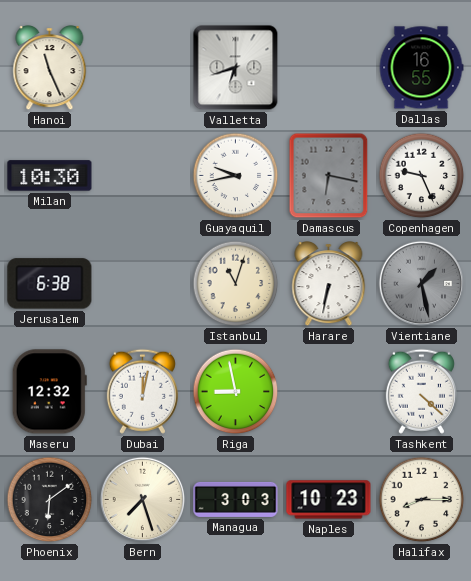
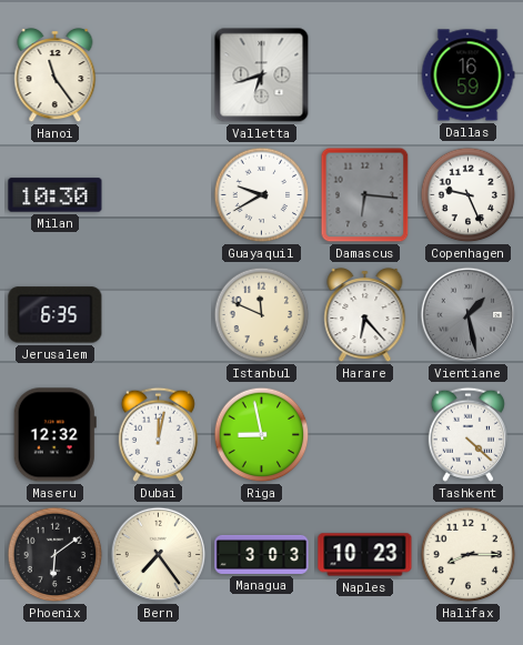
Hanoi: 11:26 -> 11:24 (56, 77)
Dallas: 16:55 -> 16:59 (467, 75)
Guayaquil: 9:43 -> 9:40 (262, 195)
Damascus: 6:17 -> 6:16 (365, 195)
Jerusalem: 6:38 -> 6:35 (56, 315)
Istanbul: 11:03 -> 11:49 (262, 315)
Harare: 6:32 -> 6:23 (365, 316)
Bern: 7:27 -> 7:24 (159, 555)
